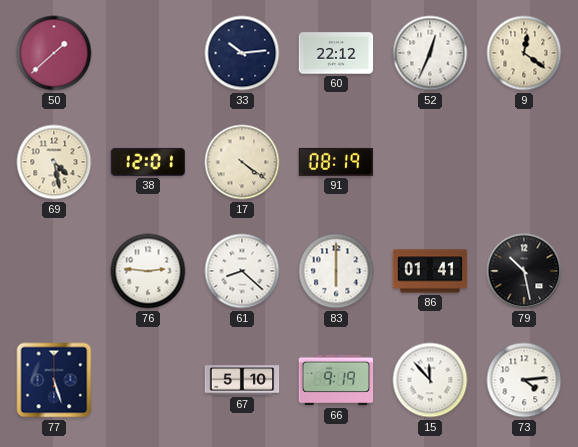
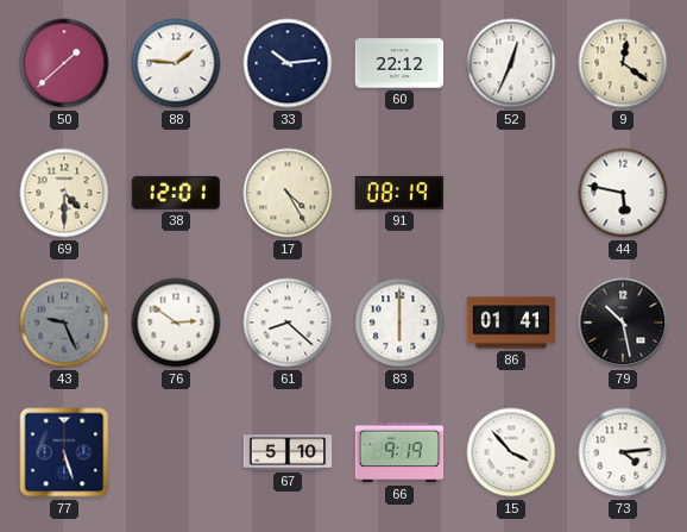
88: none -> 1:46 (176, 63)
69: 4:28 -> 4:30 (64, 193)
17: 4:21 -> 4:25 (288, 193)
44: none -> 5:47 (623, 193)
43: none -> 9:26 (64, 323)
76: 2:46 -> 2:51 (176, 323)
15: 11:53 -> 3:53 (511, 452)
